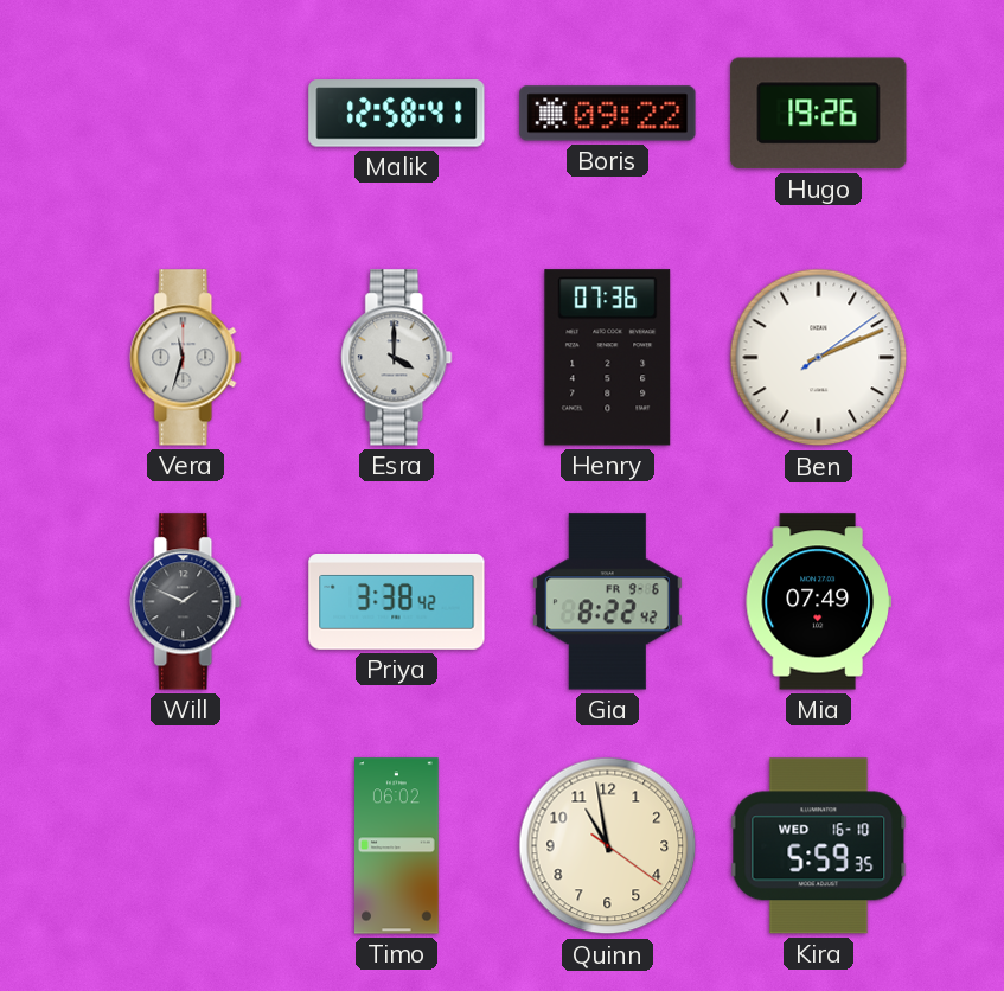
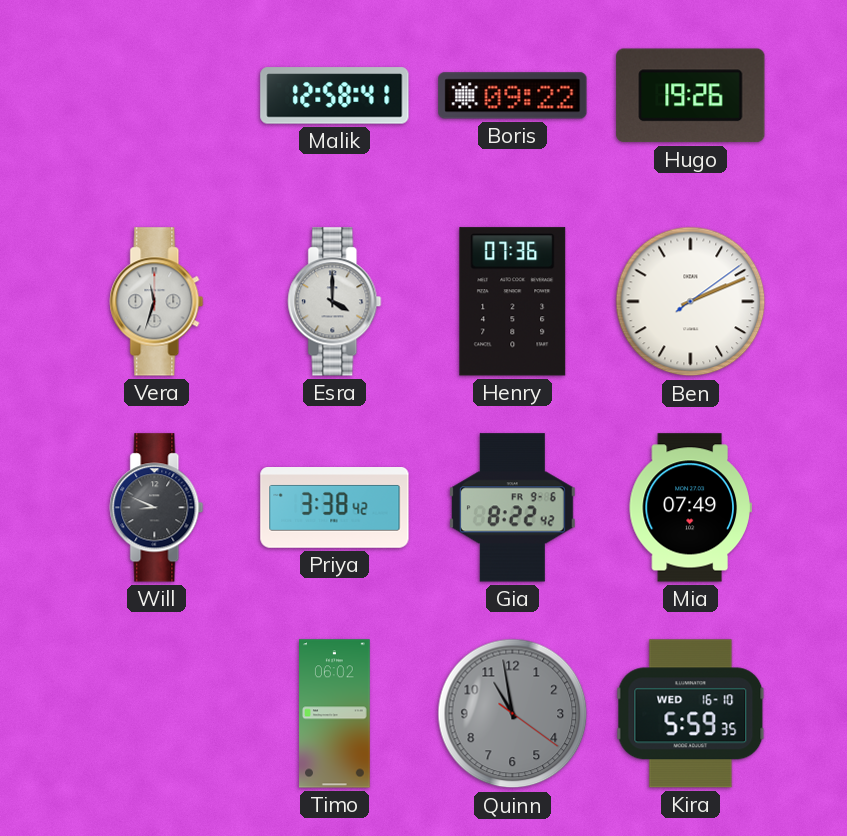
Will: 1:49 -> 8:49 (157, 508)
Quinn dial: cream -> grey (513, 714)
